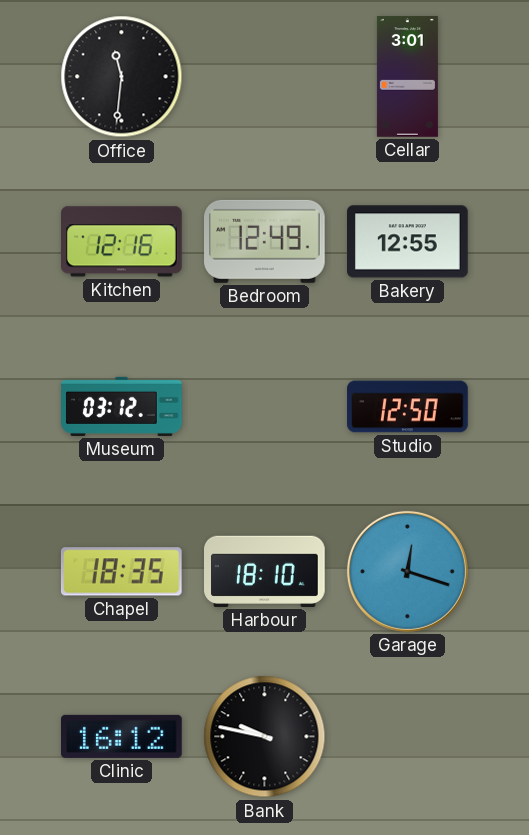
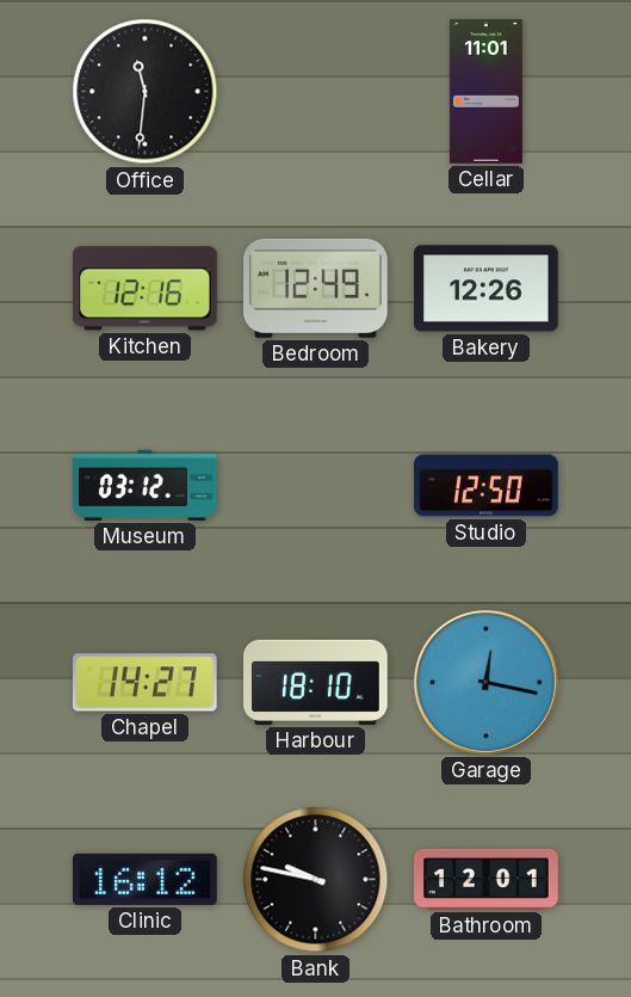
Cellar: 3:01 -> 11:01 (485, 92)
Bakery: 12:55 -> 12:26 (487, 289)
Chapel: 18:35 -> 14:27 (144, 683)
Garage: 12:18 -> 12:17 (485, 682)
Bathroom: none -> 12:01 (487, 879)
